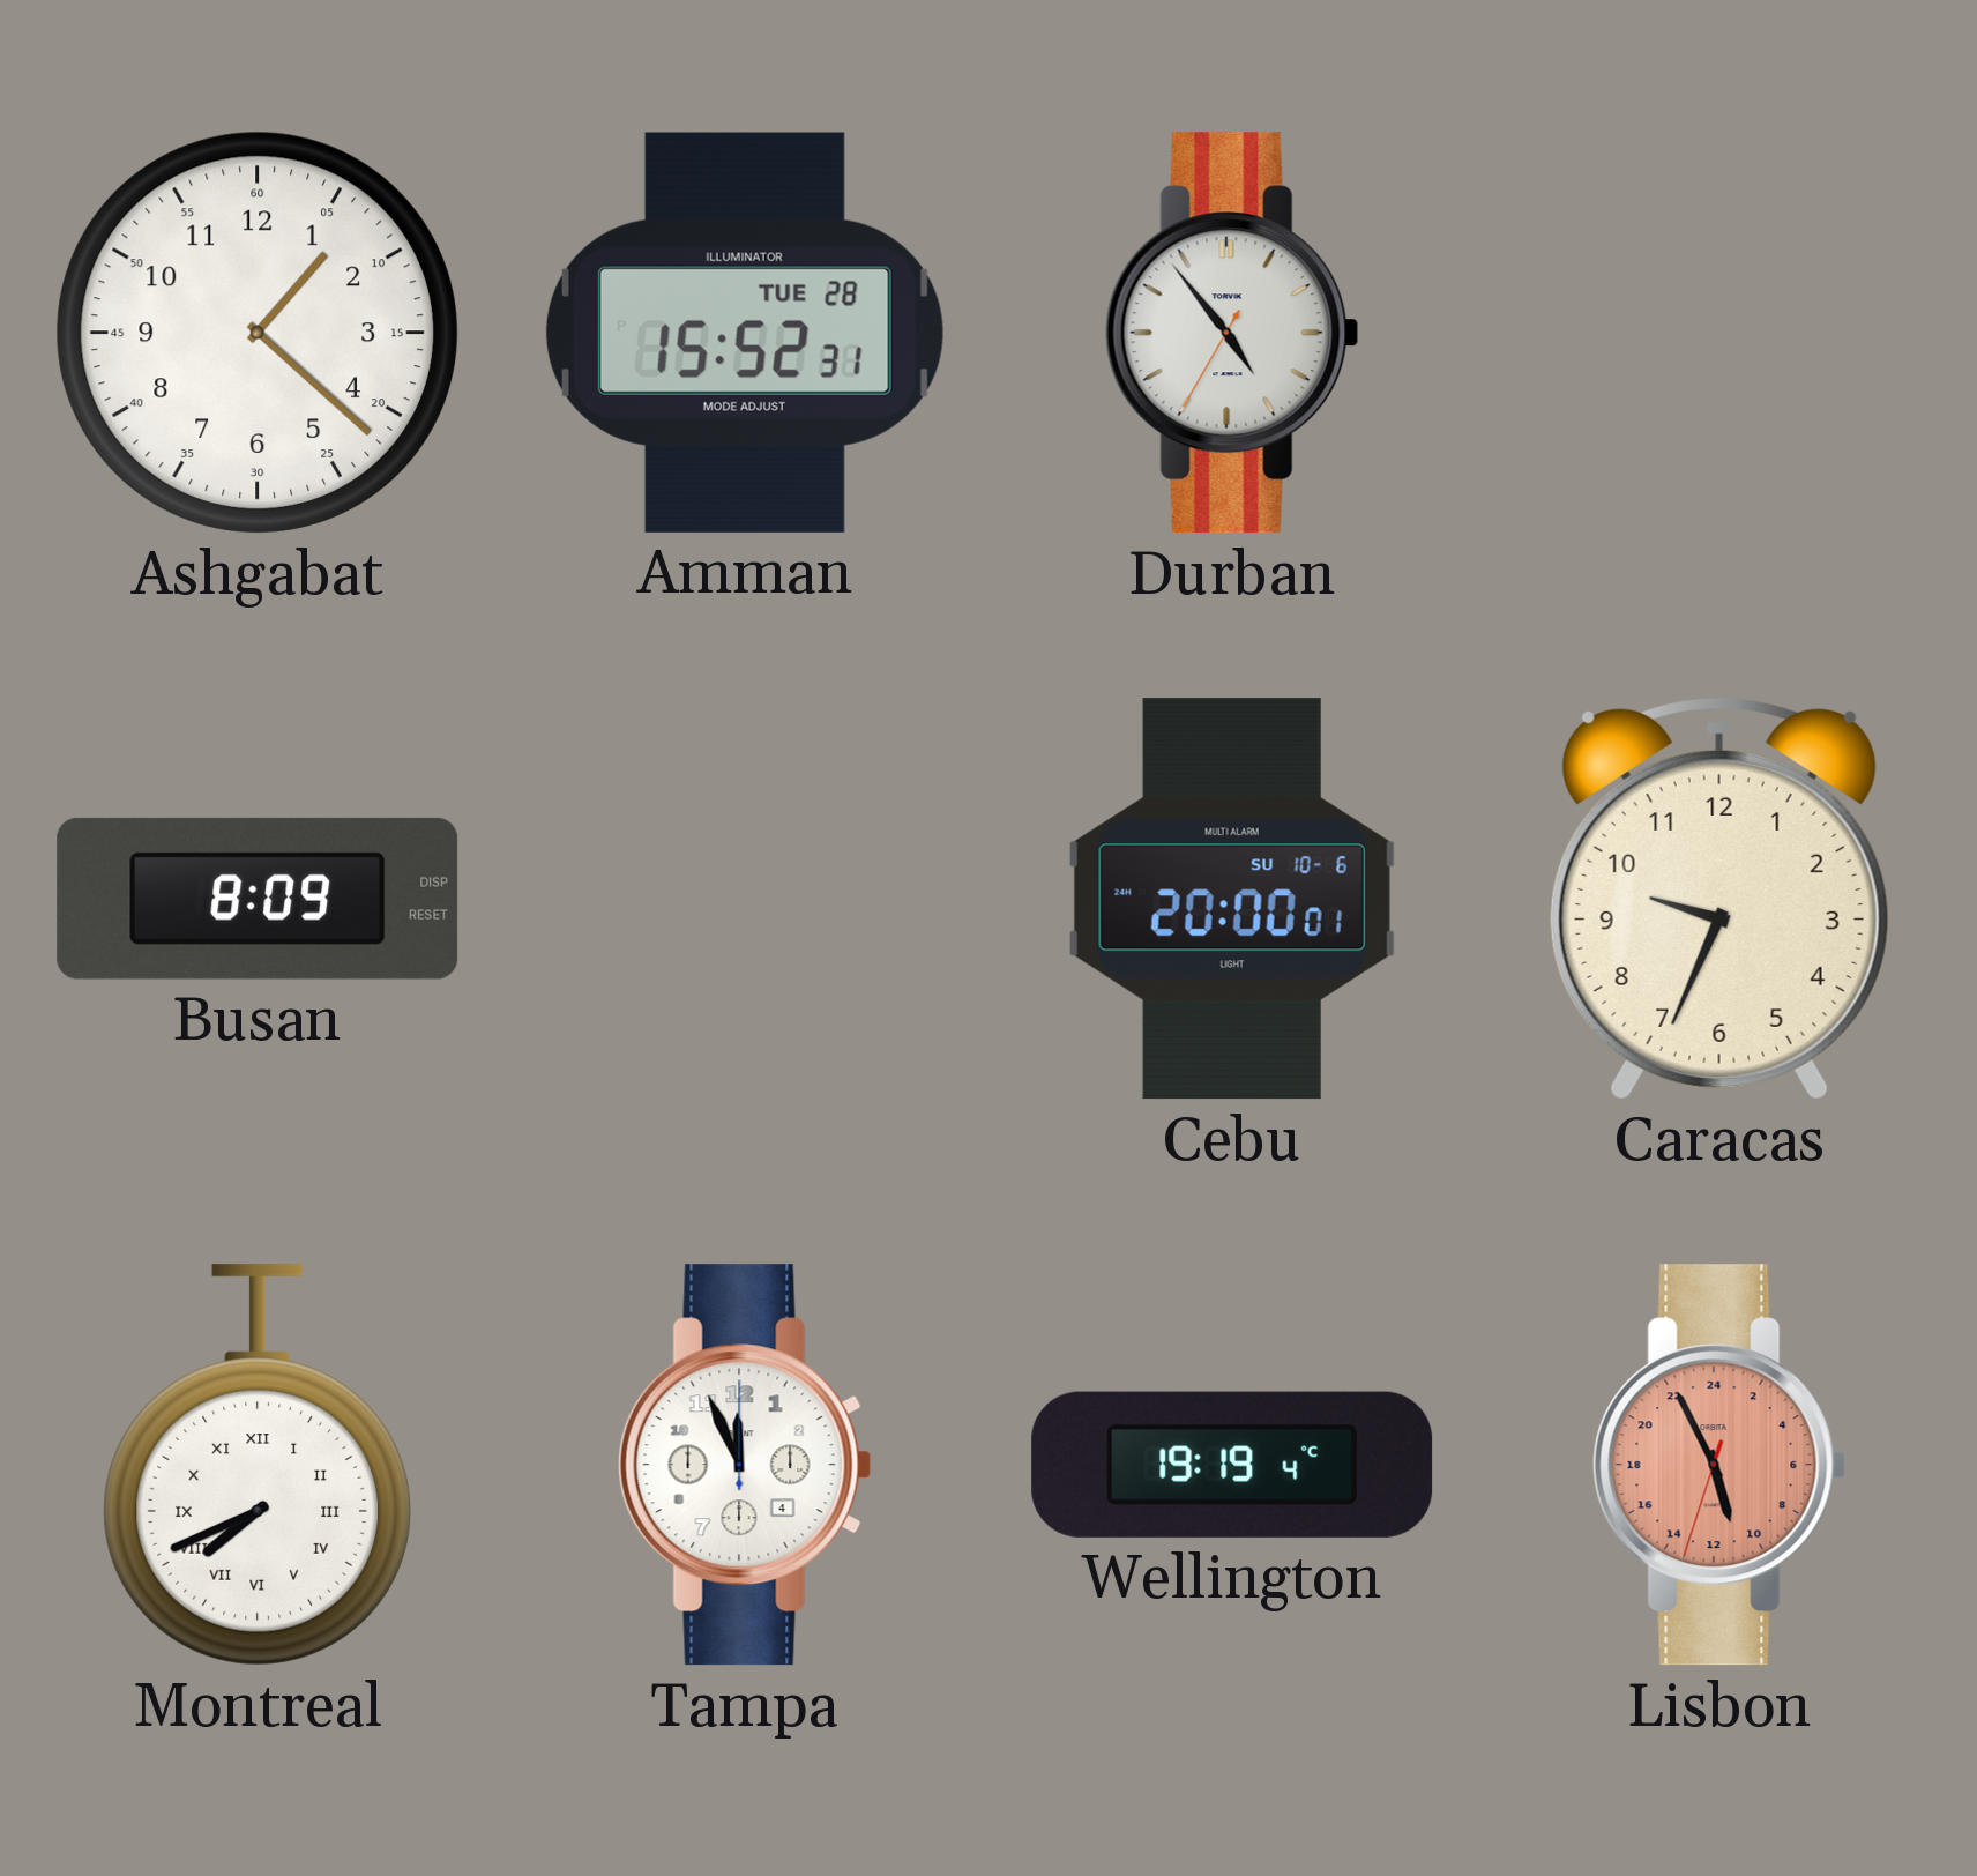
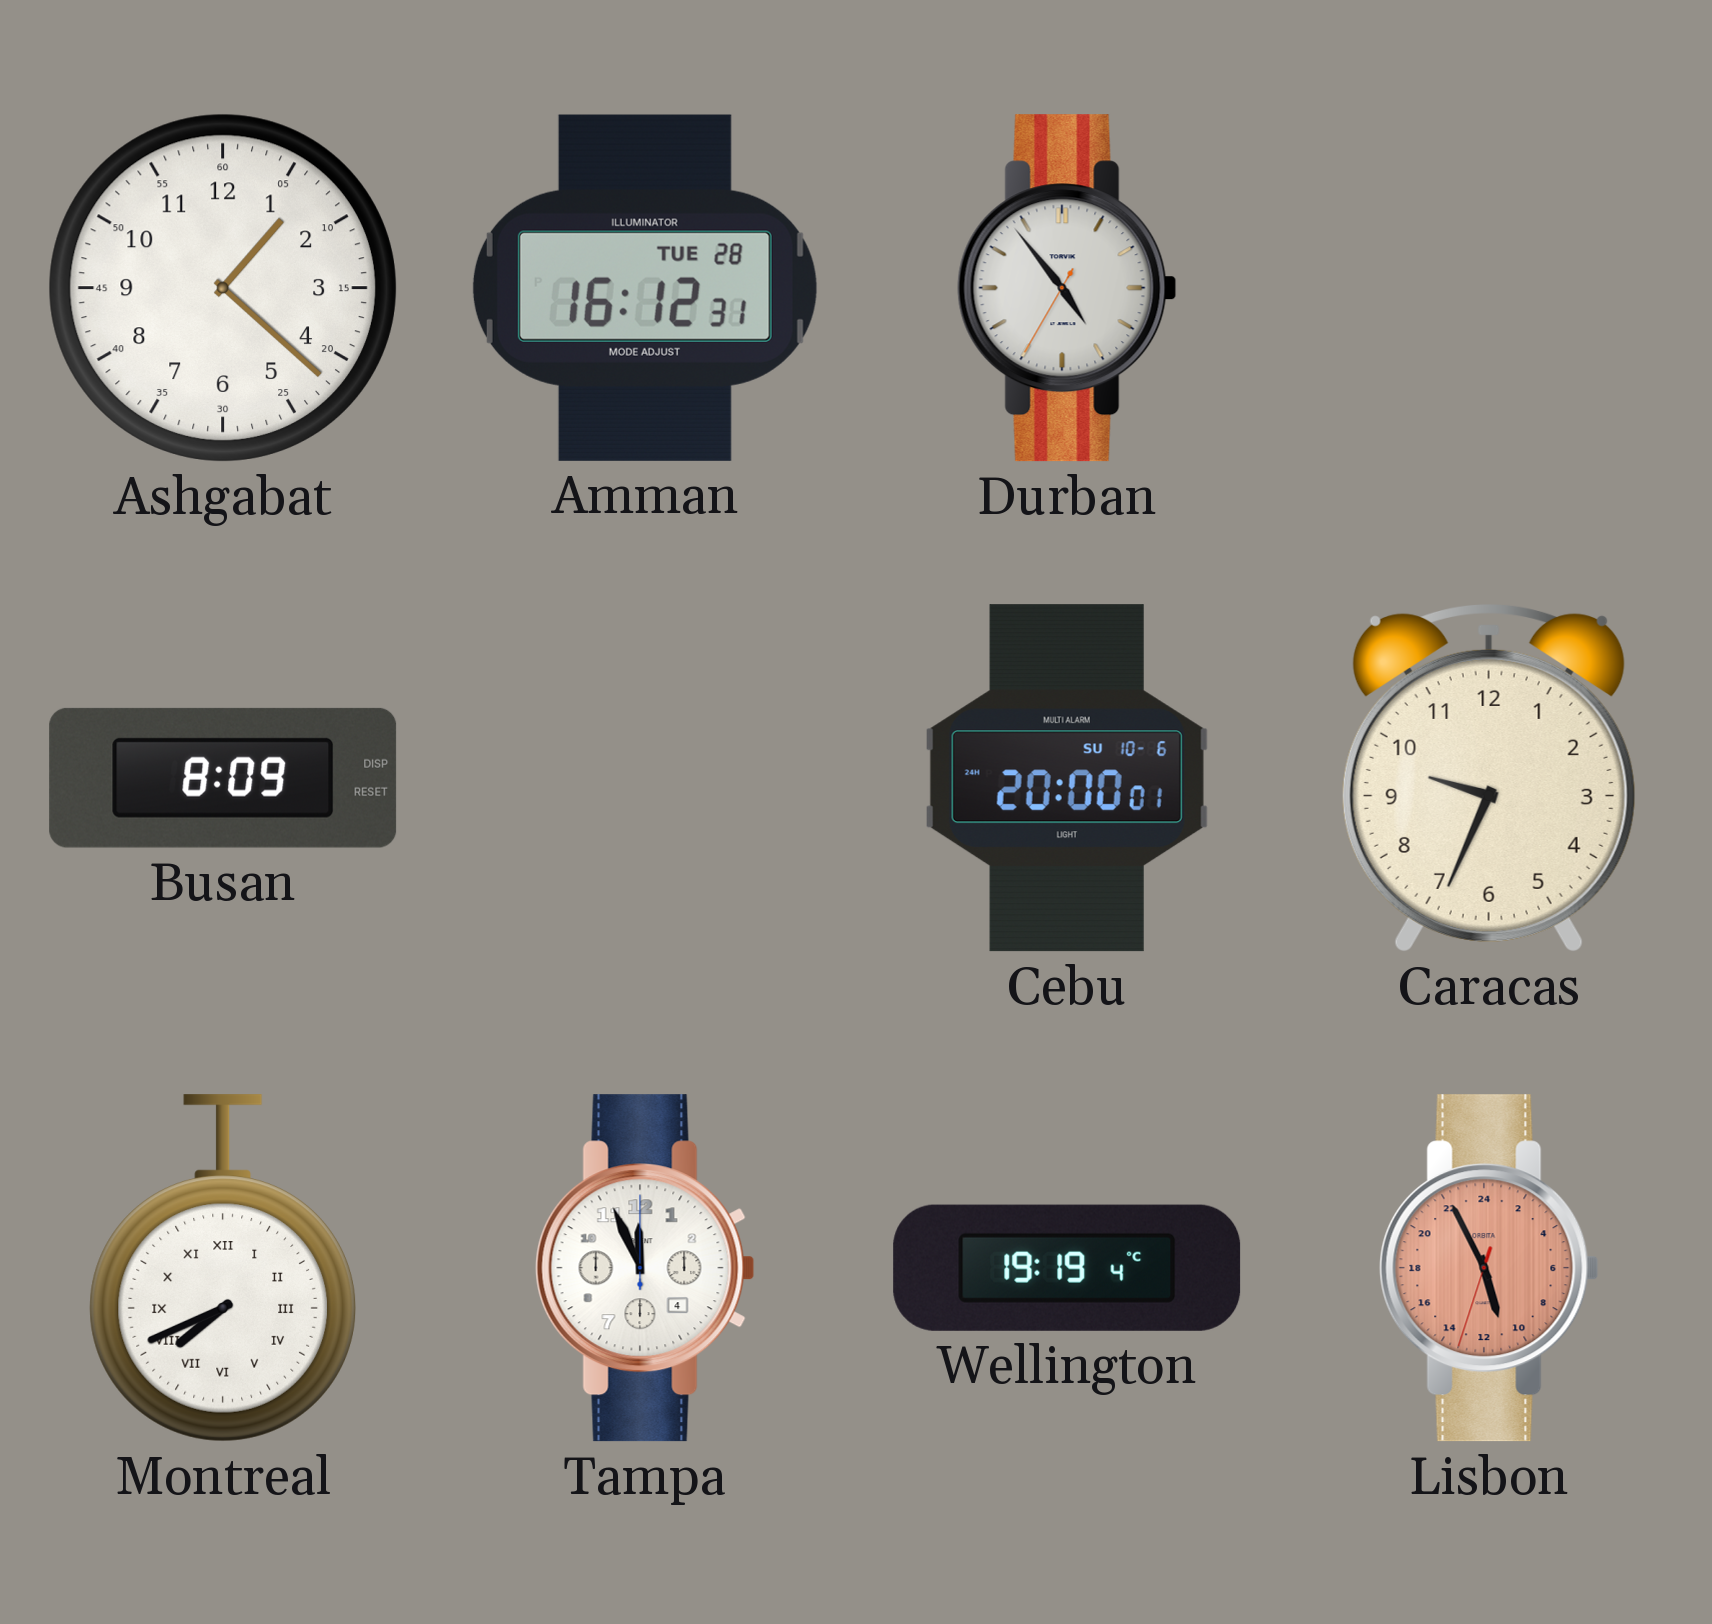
Amman: 15:52 -> 16:12 (645, 288)
